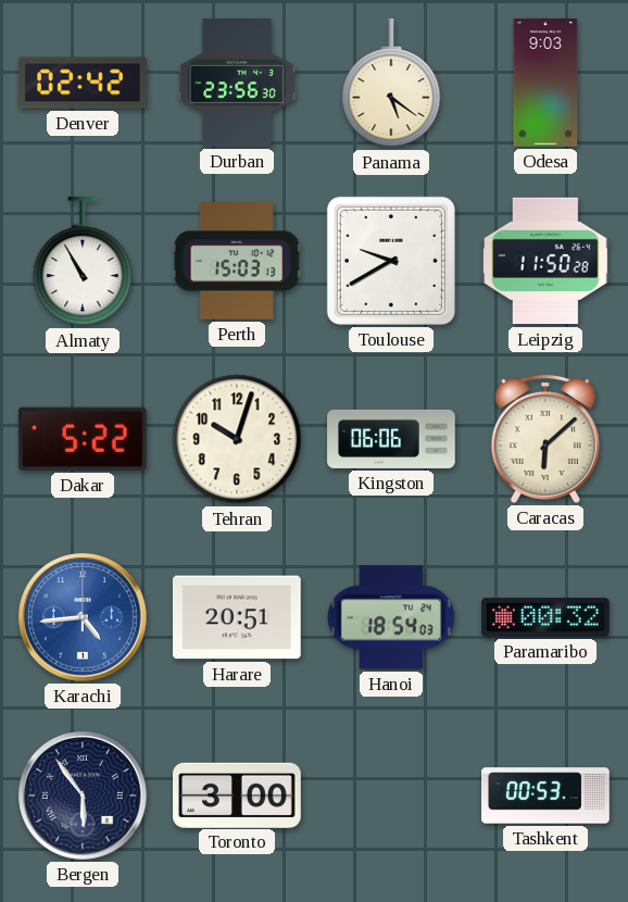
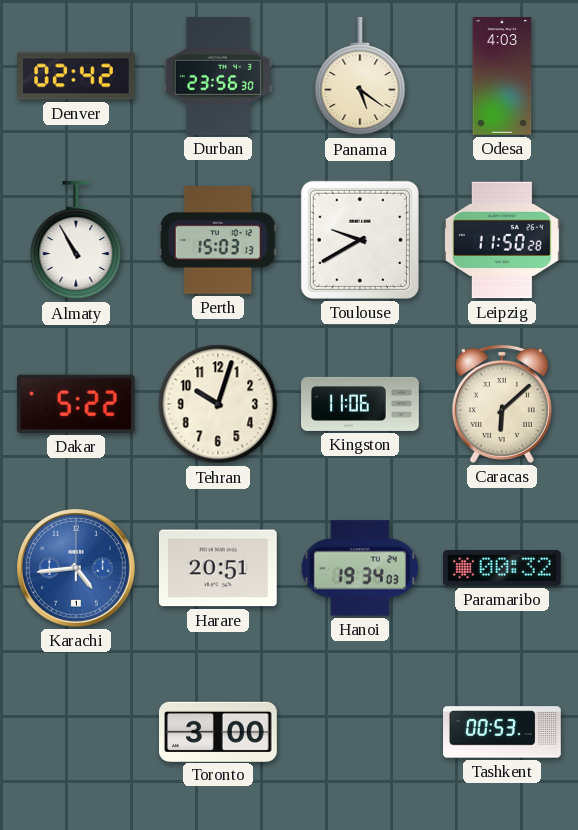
Odesa: 9:03 -> 4:03 (502, 76)
Kingston: 06:06 -> 11:06 (360, 404)
Hanoi: 18:54 -> 19:34 (360, 568)
Bergen: 5:54 -> none (84, 797)
